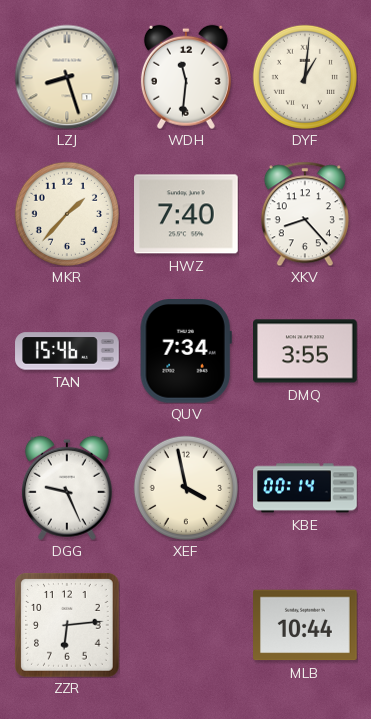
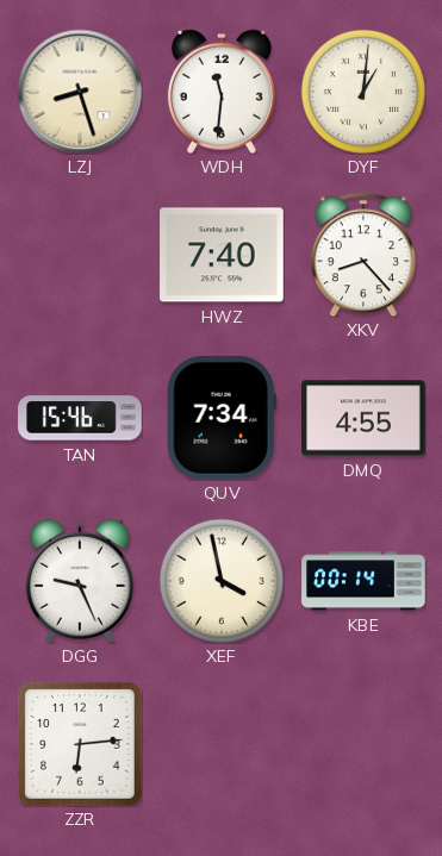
MKR: 1:37 -> none (66, 213)
DMQ: 3:55 -> 4:55 (363, 418)
MLB: 10:44 -> none (305, 625)
